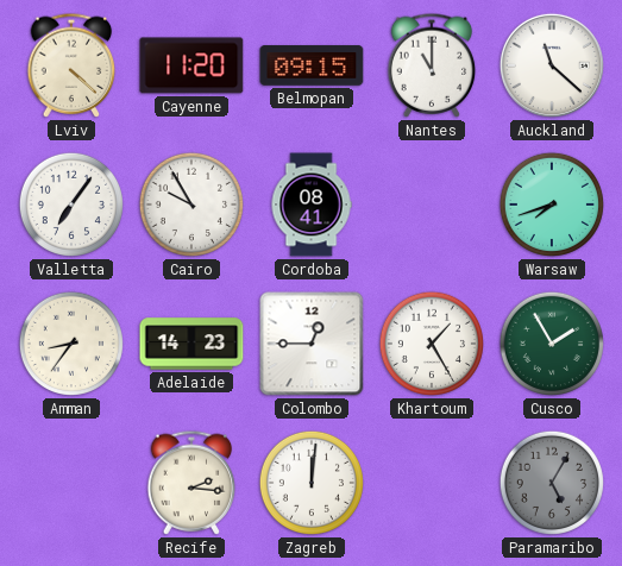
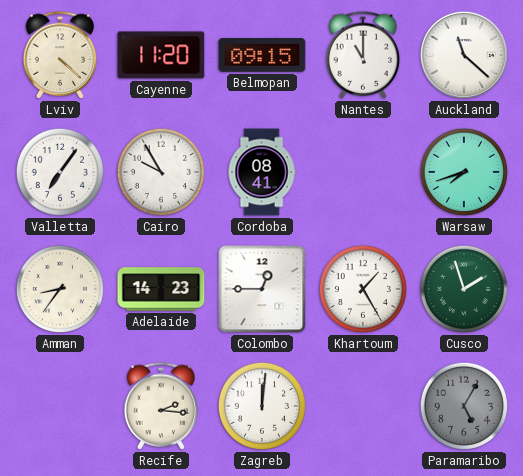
Cusco: 1:55 -> 1:57 (463, 289)
